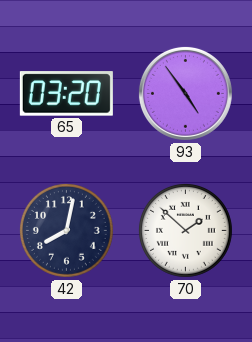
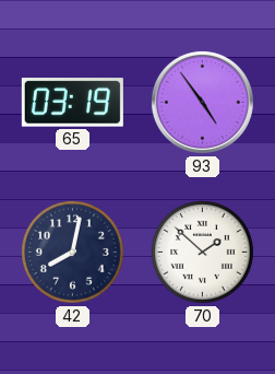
65: 03:20 -> 03:19 (72, 103)
